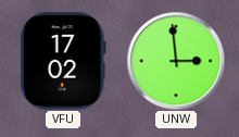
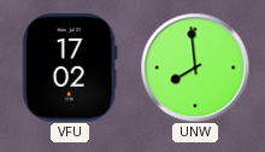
UNW: 2:59 -> 7:59 (195, 68)
